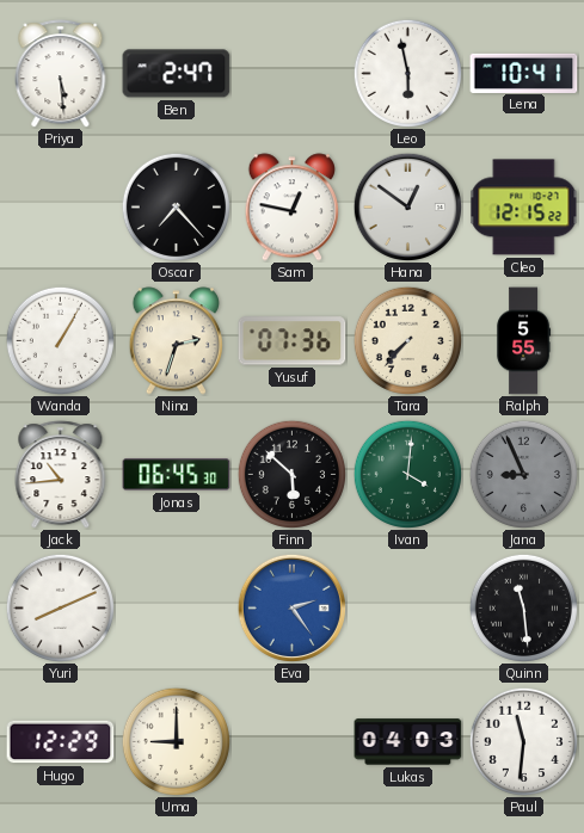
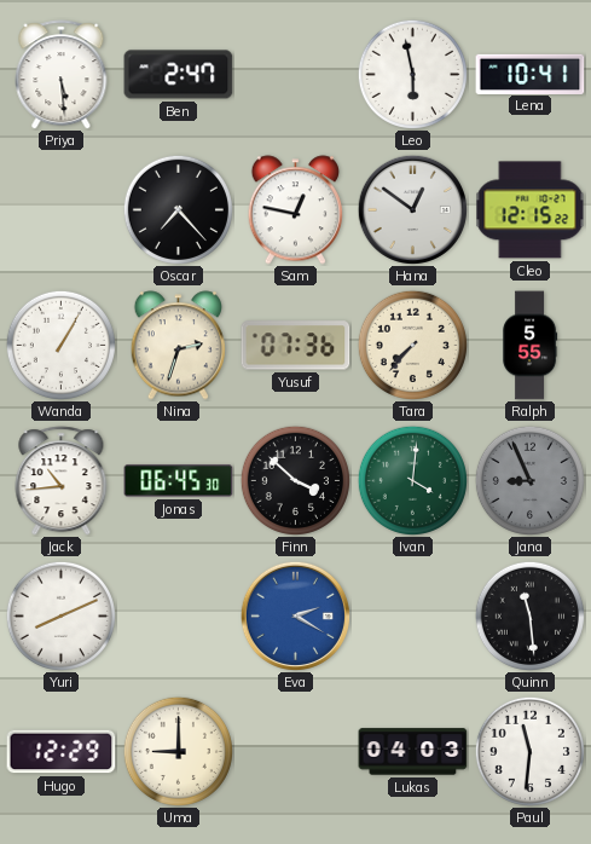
Finn: 5:52 -> 3:52 (295, 480)
Eva: 2:24 -> 2:20 (295, 615)
